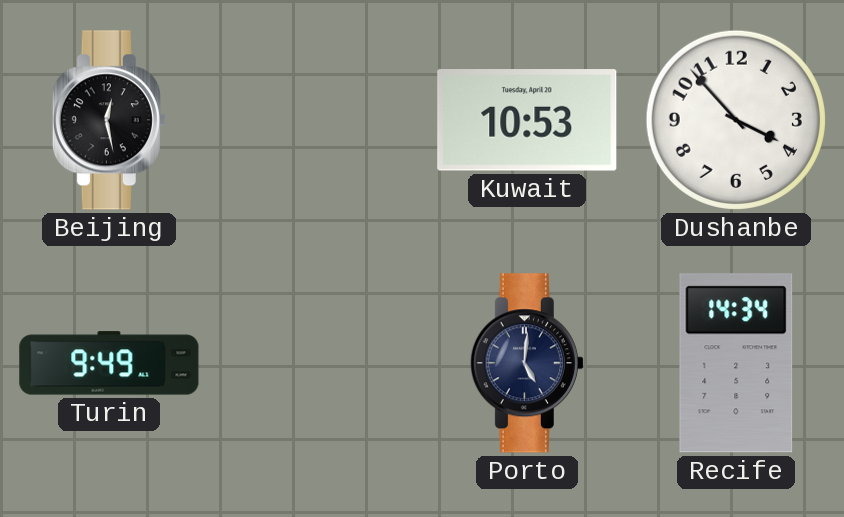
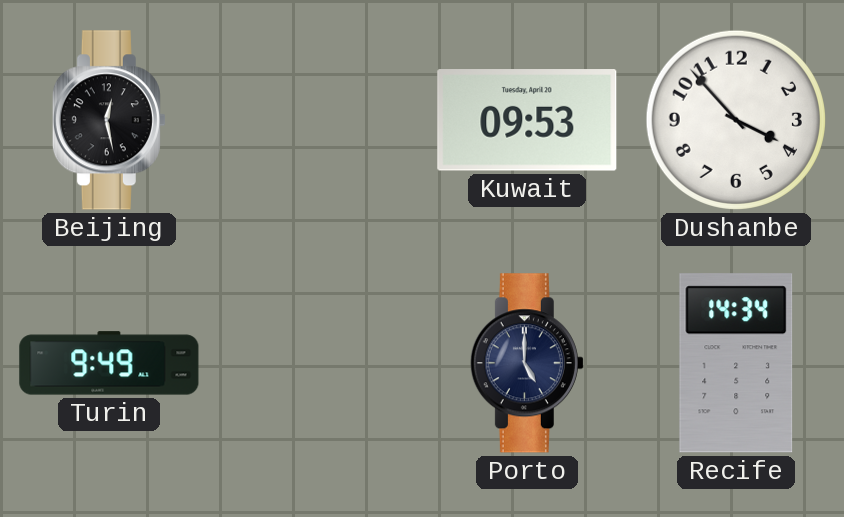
Kuwait: 10:53 -> 09:53 (527, 120)
Porto: 5:01 -> 5:00 (527, 363)
